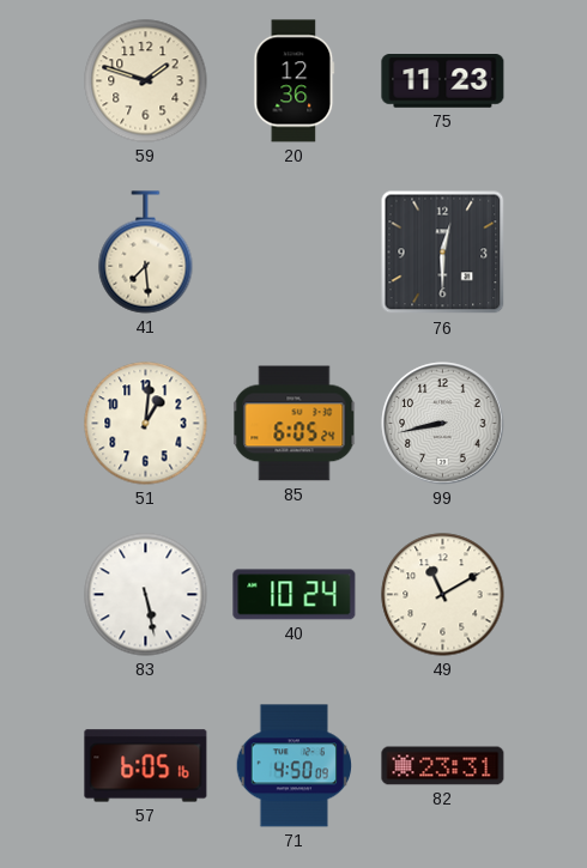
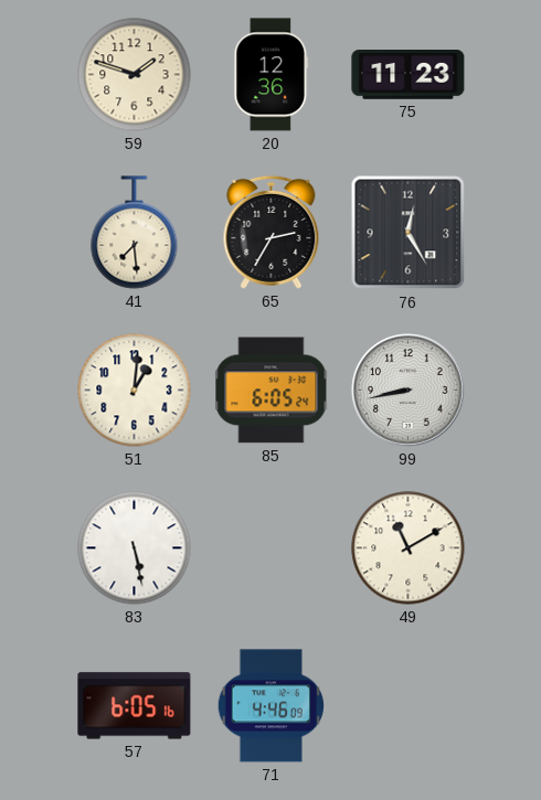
65: none -> 2:35 (272, 232)
76: 12:30 -> 12:25 (409, 233)
40: 10:24 -> none (295, 595)
71: 4:50 -> 4:46 (270, 706)
82: 23:31 -> none (443, 766)
